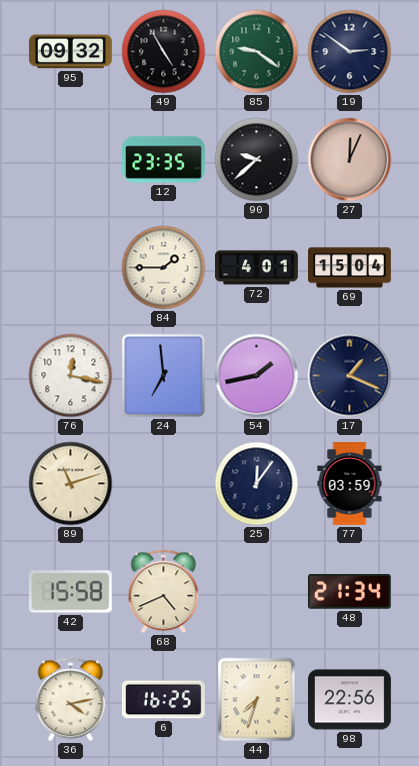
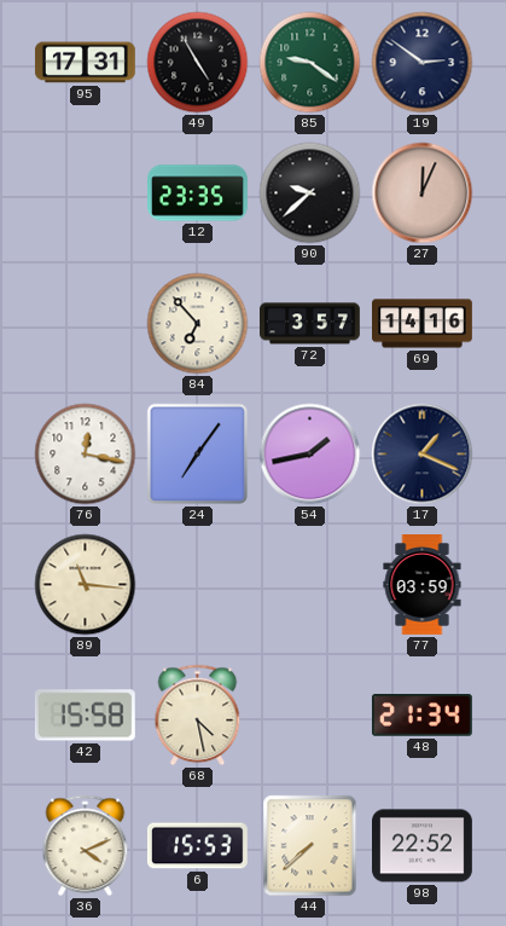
95: 09:32 -> 17:31 (86, 63)
84: 1:45 -> 6:53 (198, 324)
72: 4:01 -> 3:57 (310, 324)
69: 15:04 -> 14:16 (423, 324)
24: 6:59 -> 7:06 (198, 455)
89: 11:12 -> 11:16 (86, 585)
25: 12:06 -> none (257, 484)
68: 4:41 -> 4:28 (198, 716)
36: 4:13 -> 4:11 (86, 846)
6: 16:25 -> 15:53 (197, 846)
44: 7:33 -> 7:38 (310, 846)
98: 22:56 -> 22:52 (423, 846)
